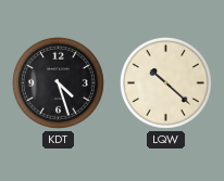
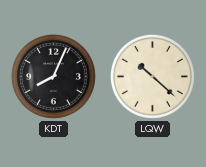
KDT: 4:27 -> 8:04 (53, 76)
